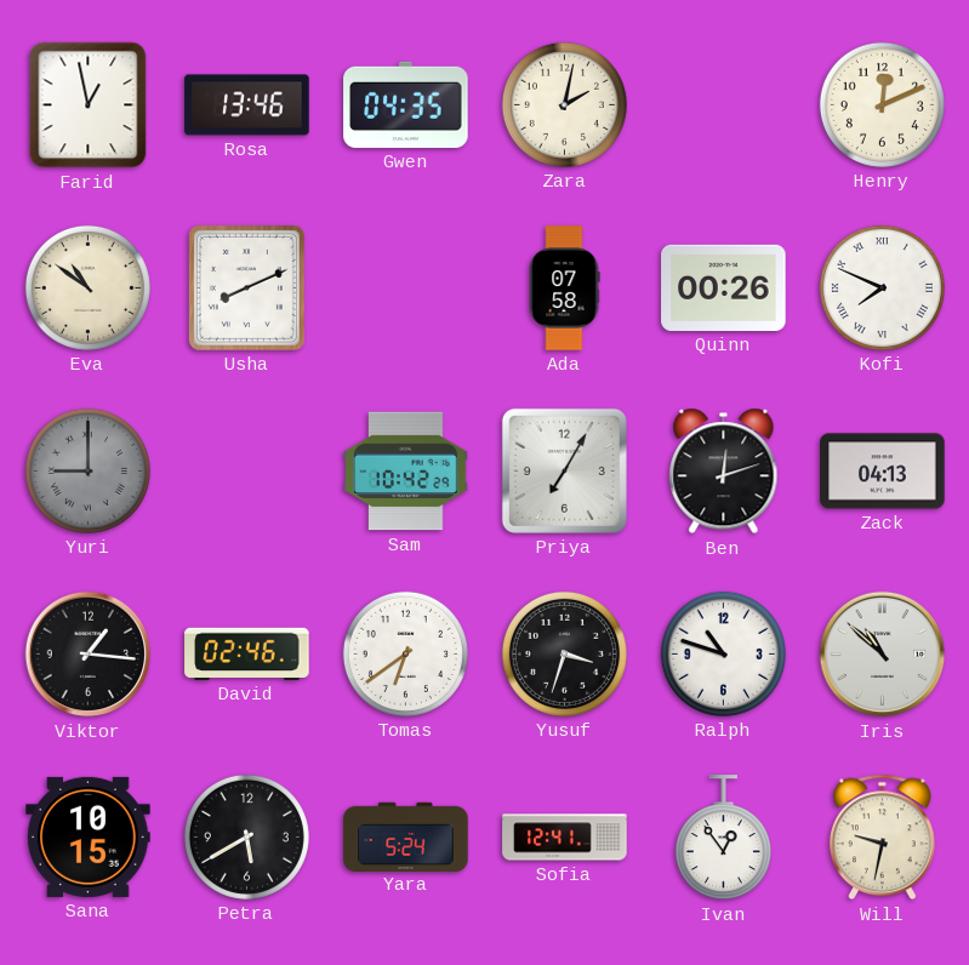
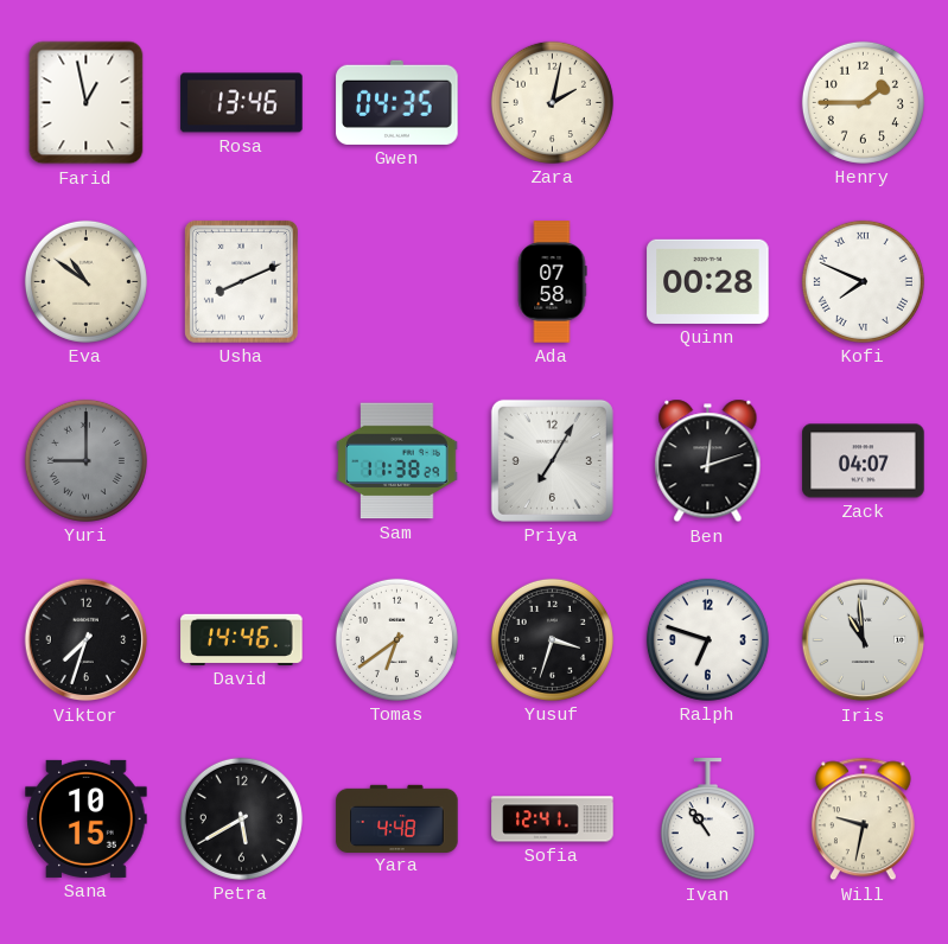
Henry: 12:11 -> 1:45 (863, 102)
Quinn: 00:26 -> 00:28 (708, 281)
Sam: 10:42 -> 11:38 (397, 461)
Zack: 04:13 -> 04:07 (864, 461)
Viktor: 1:16 -> 7:33 (87, 640)
David: 02:46 -> 14:46 (242, 639)
Ralph: 10:48 -> 6:48 (707, 639)
Iris: 10:52 -> 10:59 (864, 640)
Yara: 5:24 -> 4:48 (397, 818)
Ivan: 12:54 -> 10:54 (707, 819)
